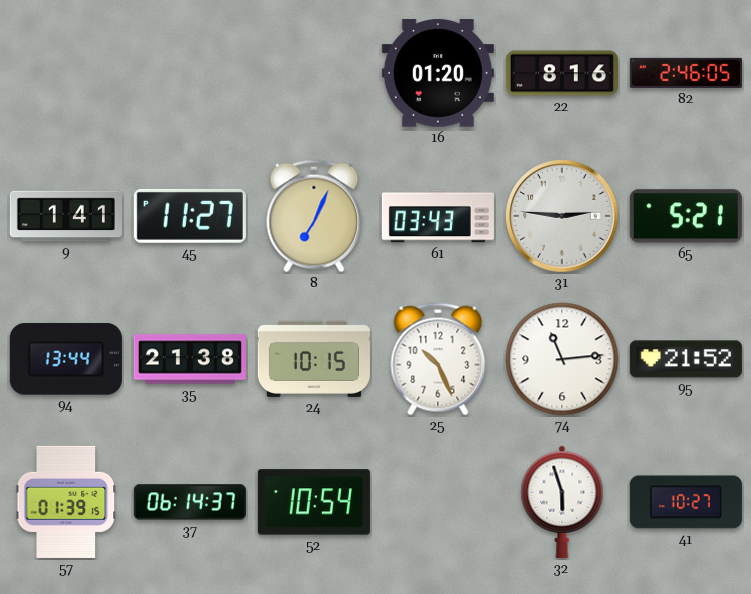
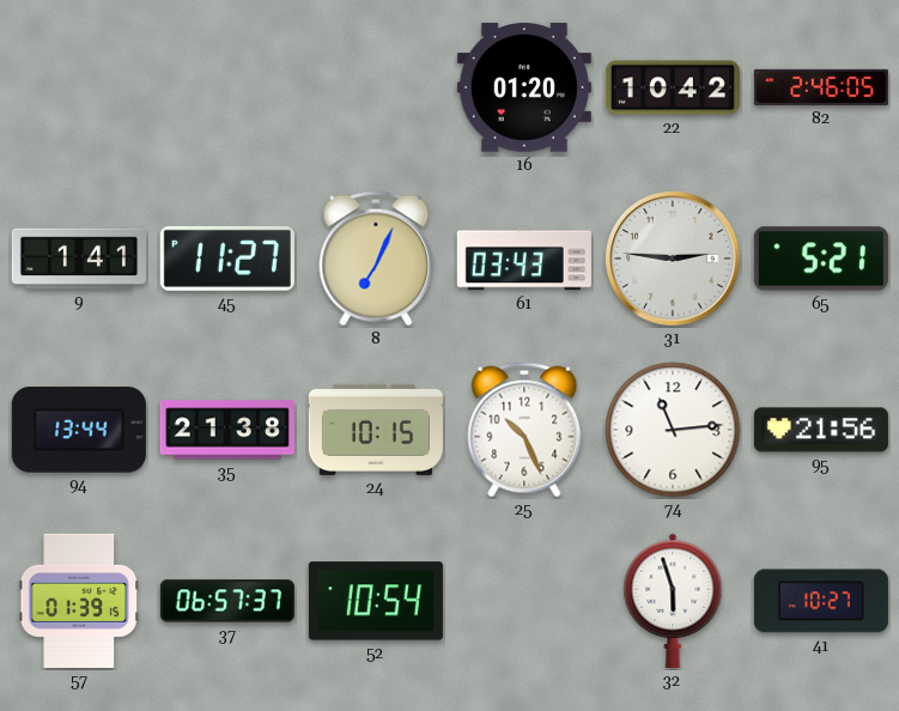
22: 8:16 -> 10:42 (673, 87)
95: 21:52 -> 21:56 (821, 430)
37: 06:14 -> 06:57 (227, 601)
